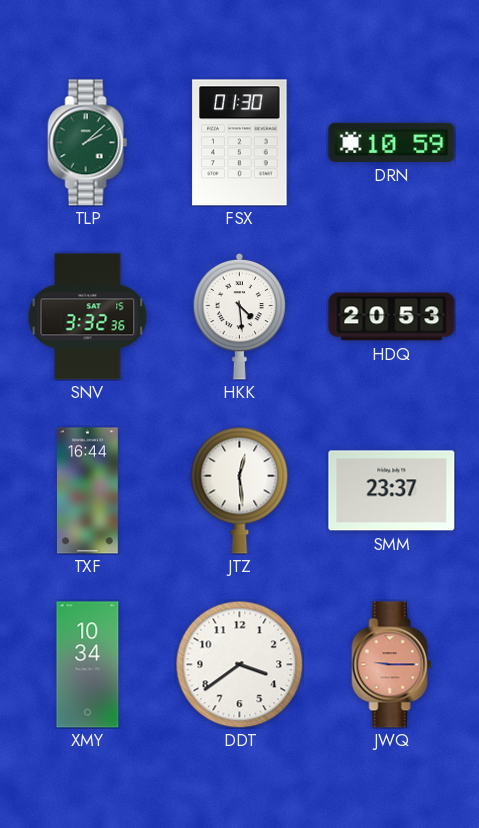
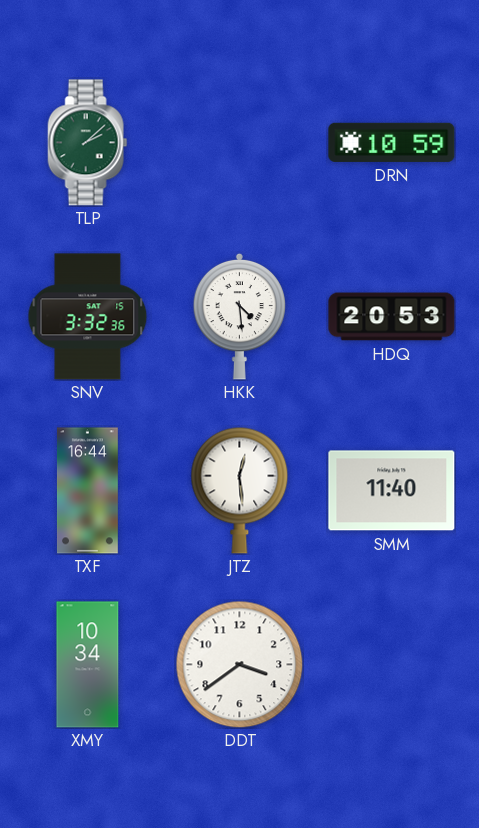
FSX: 01:30 -> none (240, 143)
SMM: 23:37 -> 11:40 (392, 491)
JWQ: 9:15 -> none (392, 665)
